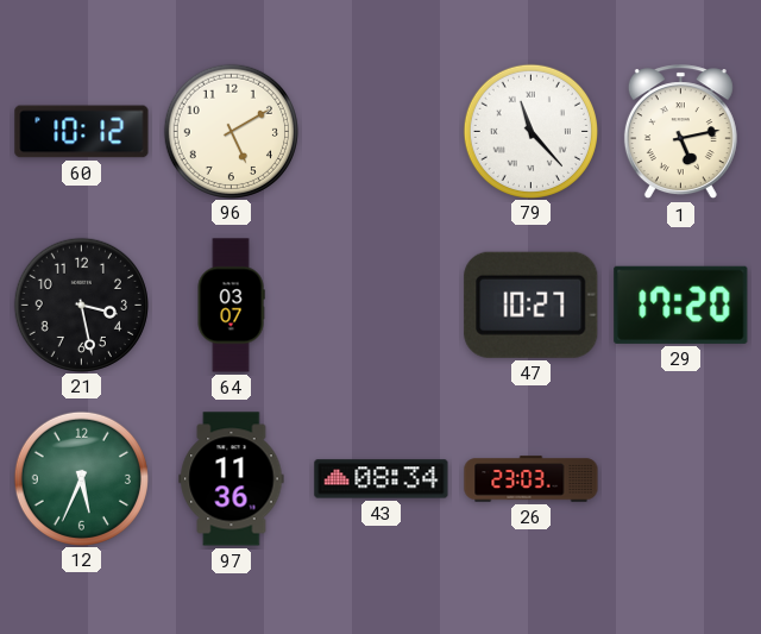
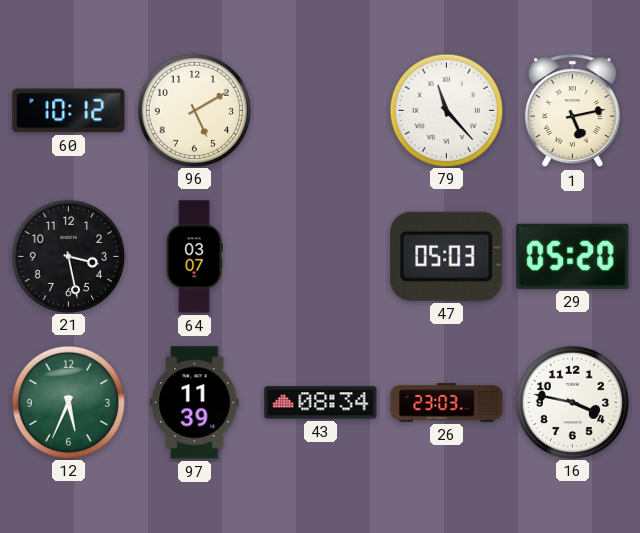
47: 10:27 -> 05:03 (447, 256)
29: 17:20 -> 05:20 (573, 256)
97: 11:36 -> 11:39 (195, 403)
16: none -> 3:47 (572, 402)
